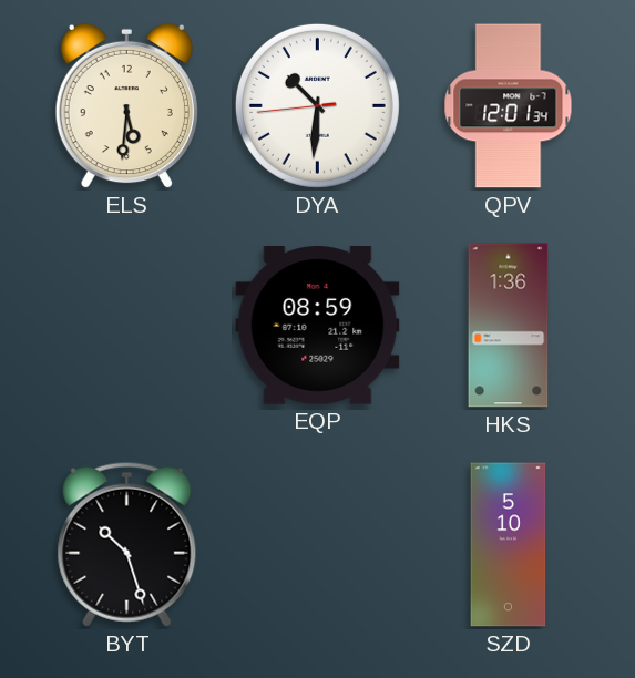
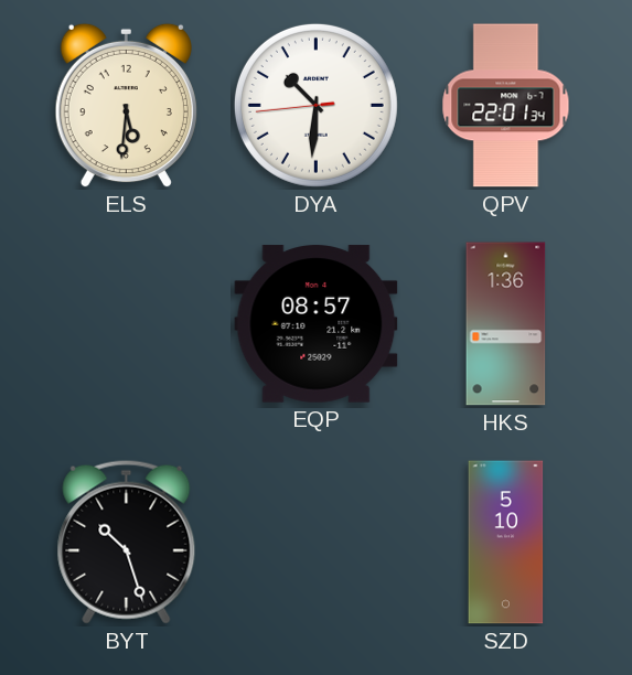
QPV: 12:01 -> 22:01 (506, 106)
EQP: 08:59 -> 08:57 (317, 324)
